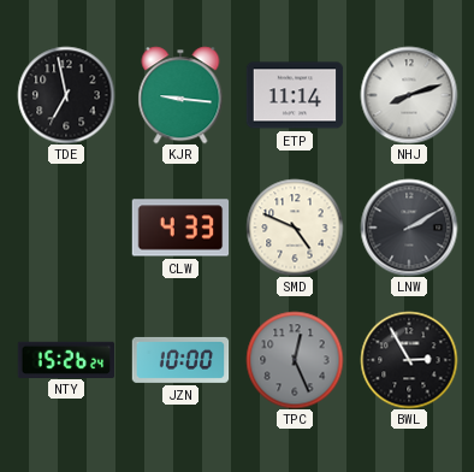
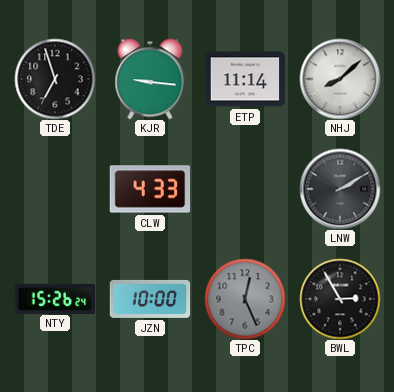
TDE: 6:58 -> 6:57 (55, 79)
NHJ: 8:12 -> 8:08 (340, 79)
SMD: 4:49 -> none (295, 228)
